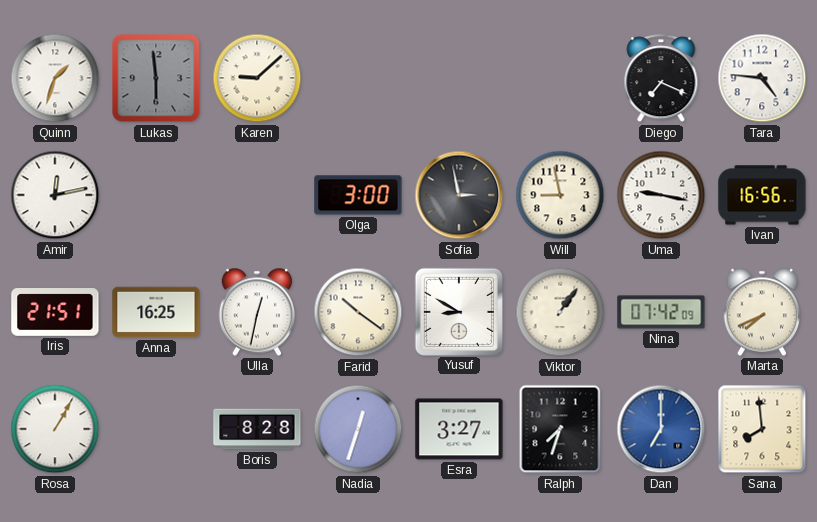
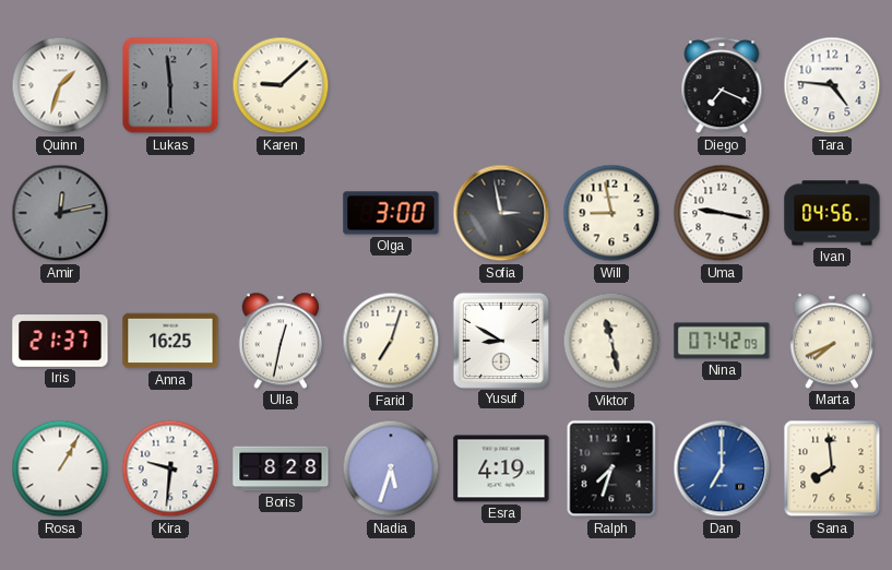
Amir dial: white -> grey (60, 213)
Ivan: 16:56 -> 04:56 (832, 213)
Iris: 21:51 -> 21:37 (60, 341)
Farid: 10:21 -> 7:03 (391, 341)
Viktor: 1:06 -> 11:28 (611, 341)
Kira: none -> 9:31 (170, 468)
Nadia: 12:33 -> 5:33 (391, 468)
Esra: 3:27 -> 4:19 (501, 468)
